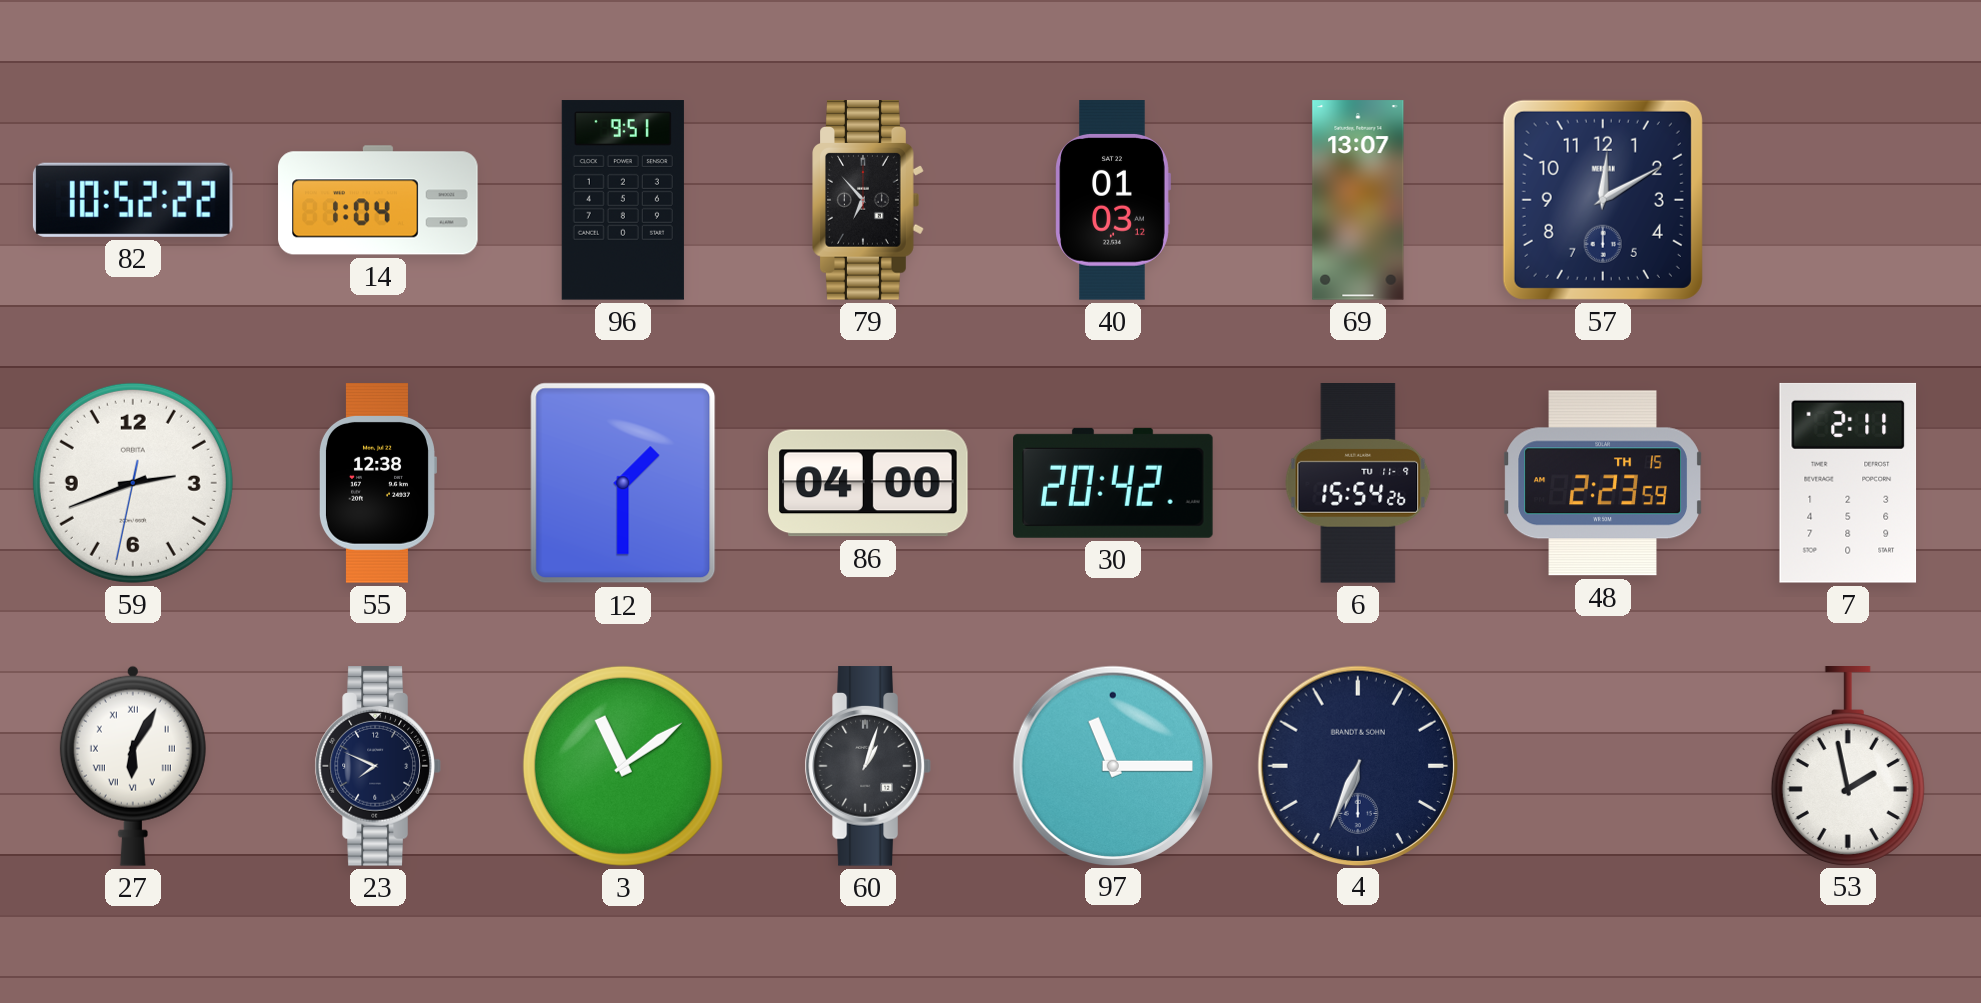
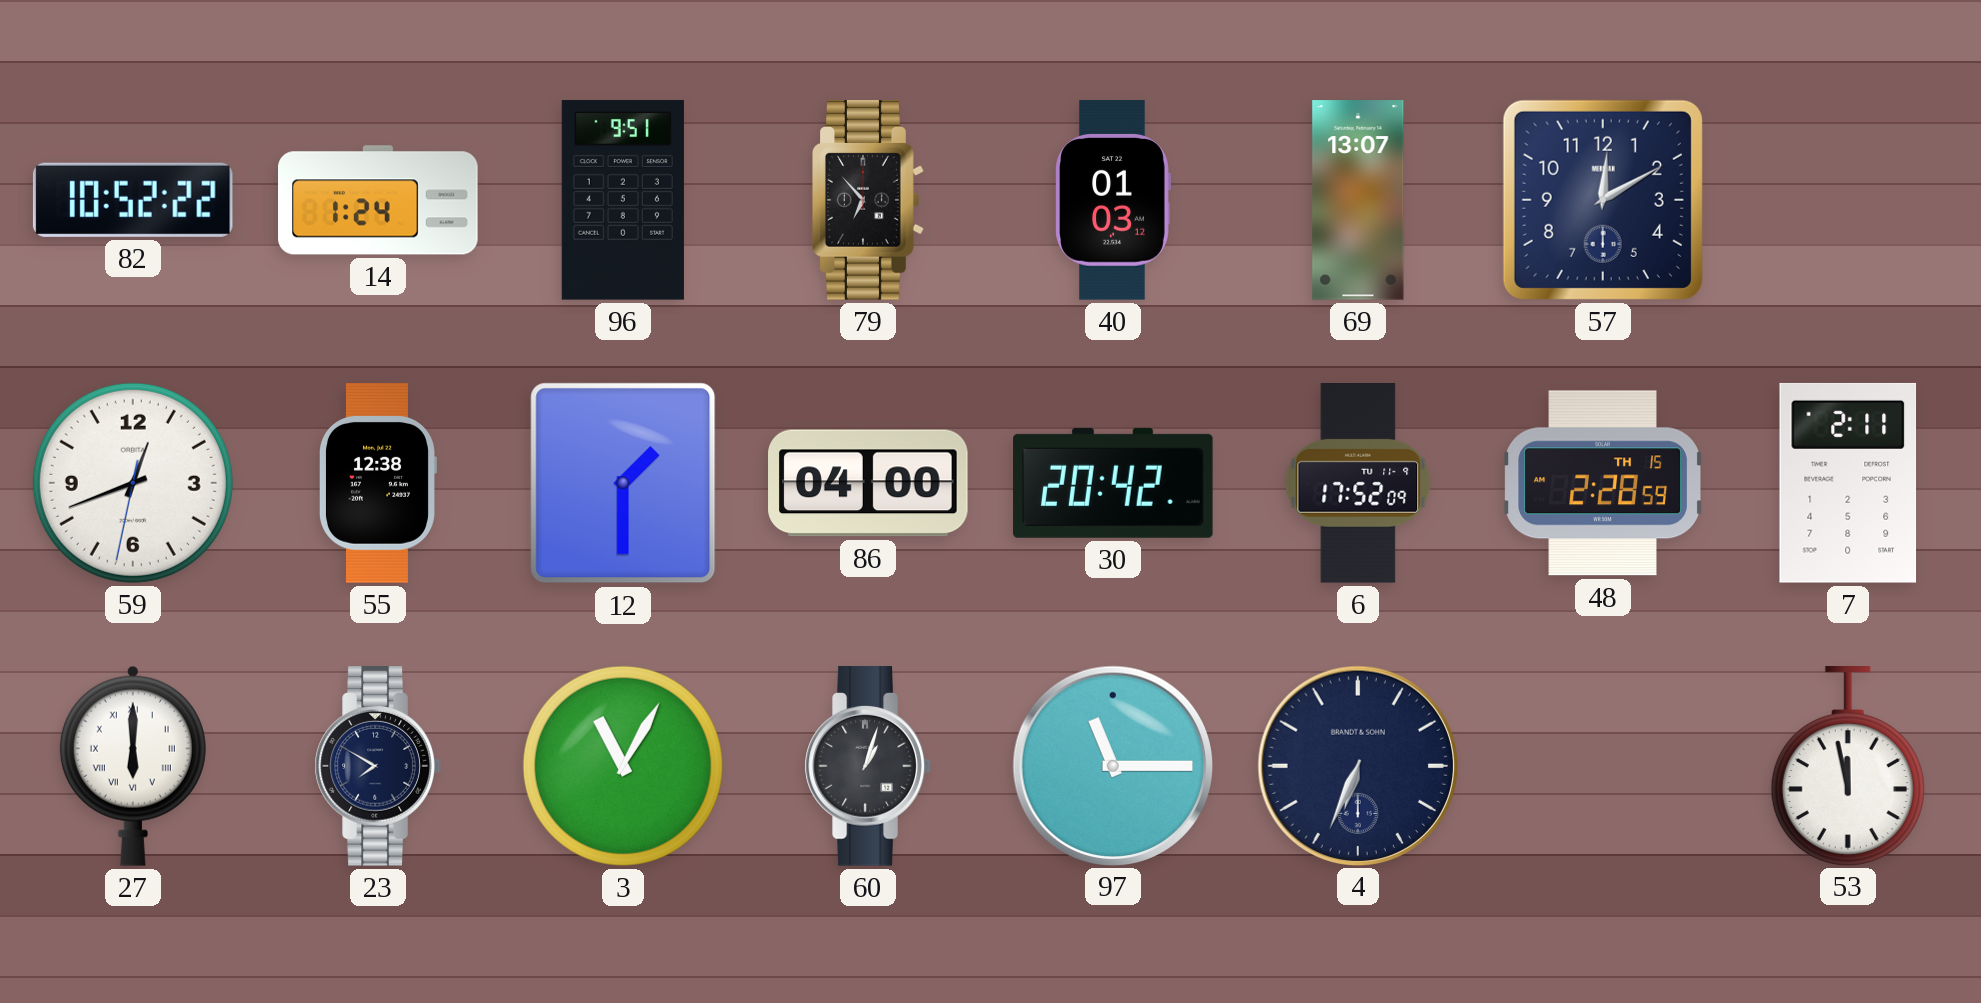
14: 1:04 -> 1:24 (378, 200)
59: 2:41 -> 12:41 (133, 483)
6: 15:54 -> 17:52 (1358, 484)
48: 2:23 -> 2:28 (1603, 483)
27: 6:05 -> 6:00 (133, 766)
23: 7:49 -> 7:50 (378, 766)
3: 11:09 -> 11:05 (623, 766)
53: 1:58 -> 11:58 (1848, 766)
